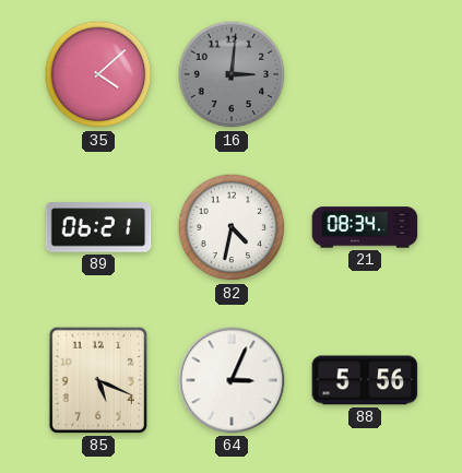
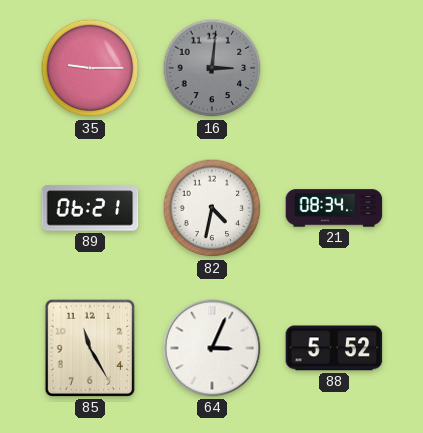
35: 4:08 -> 9:15 (90, 68)
85: 5:19 -> 11:25 (90, 348)
88: 5:56 -> 5:52 (334, 348)
